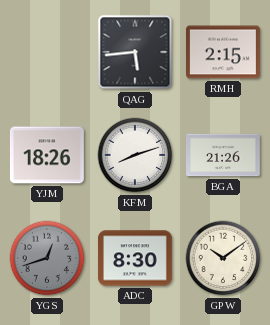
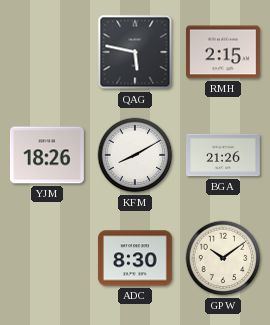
QAG: 5:44 -> 5:47 (135, 52)
KFM: 8:12 -> 8:10 (135, 155)
YGS: 12:42 -> none (47, 258)
